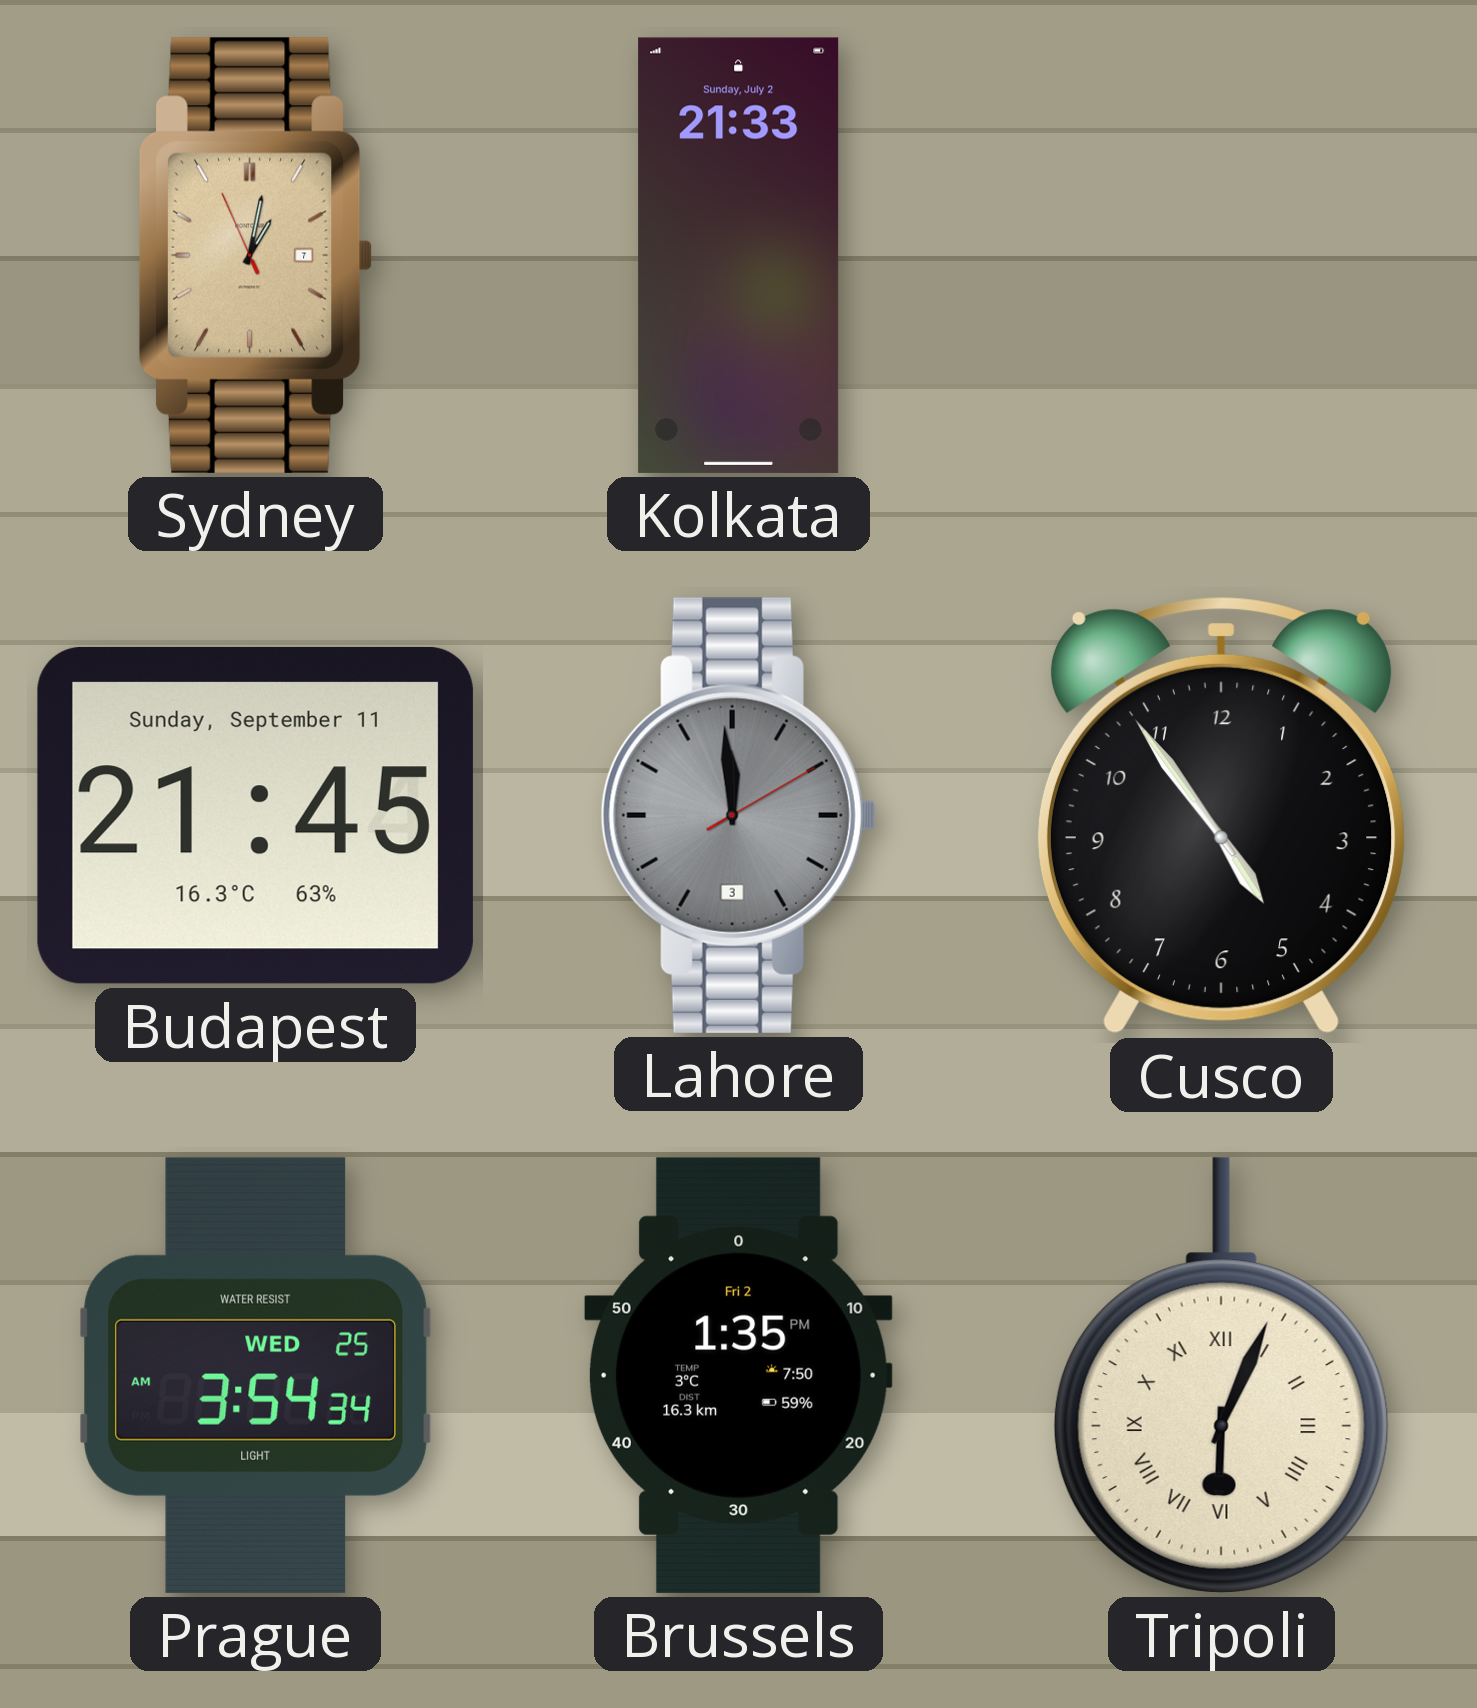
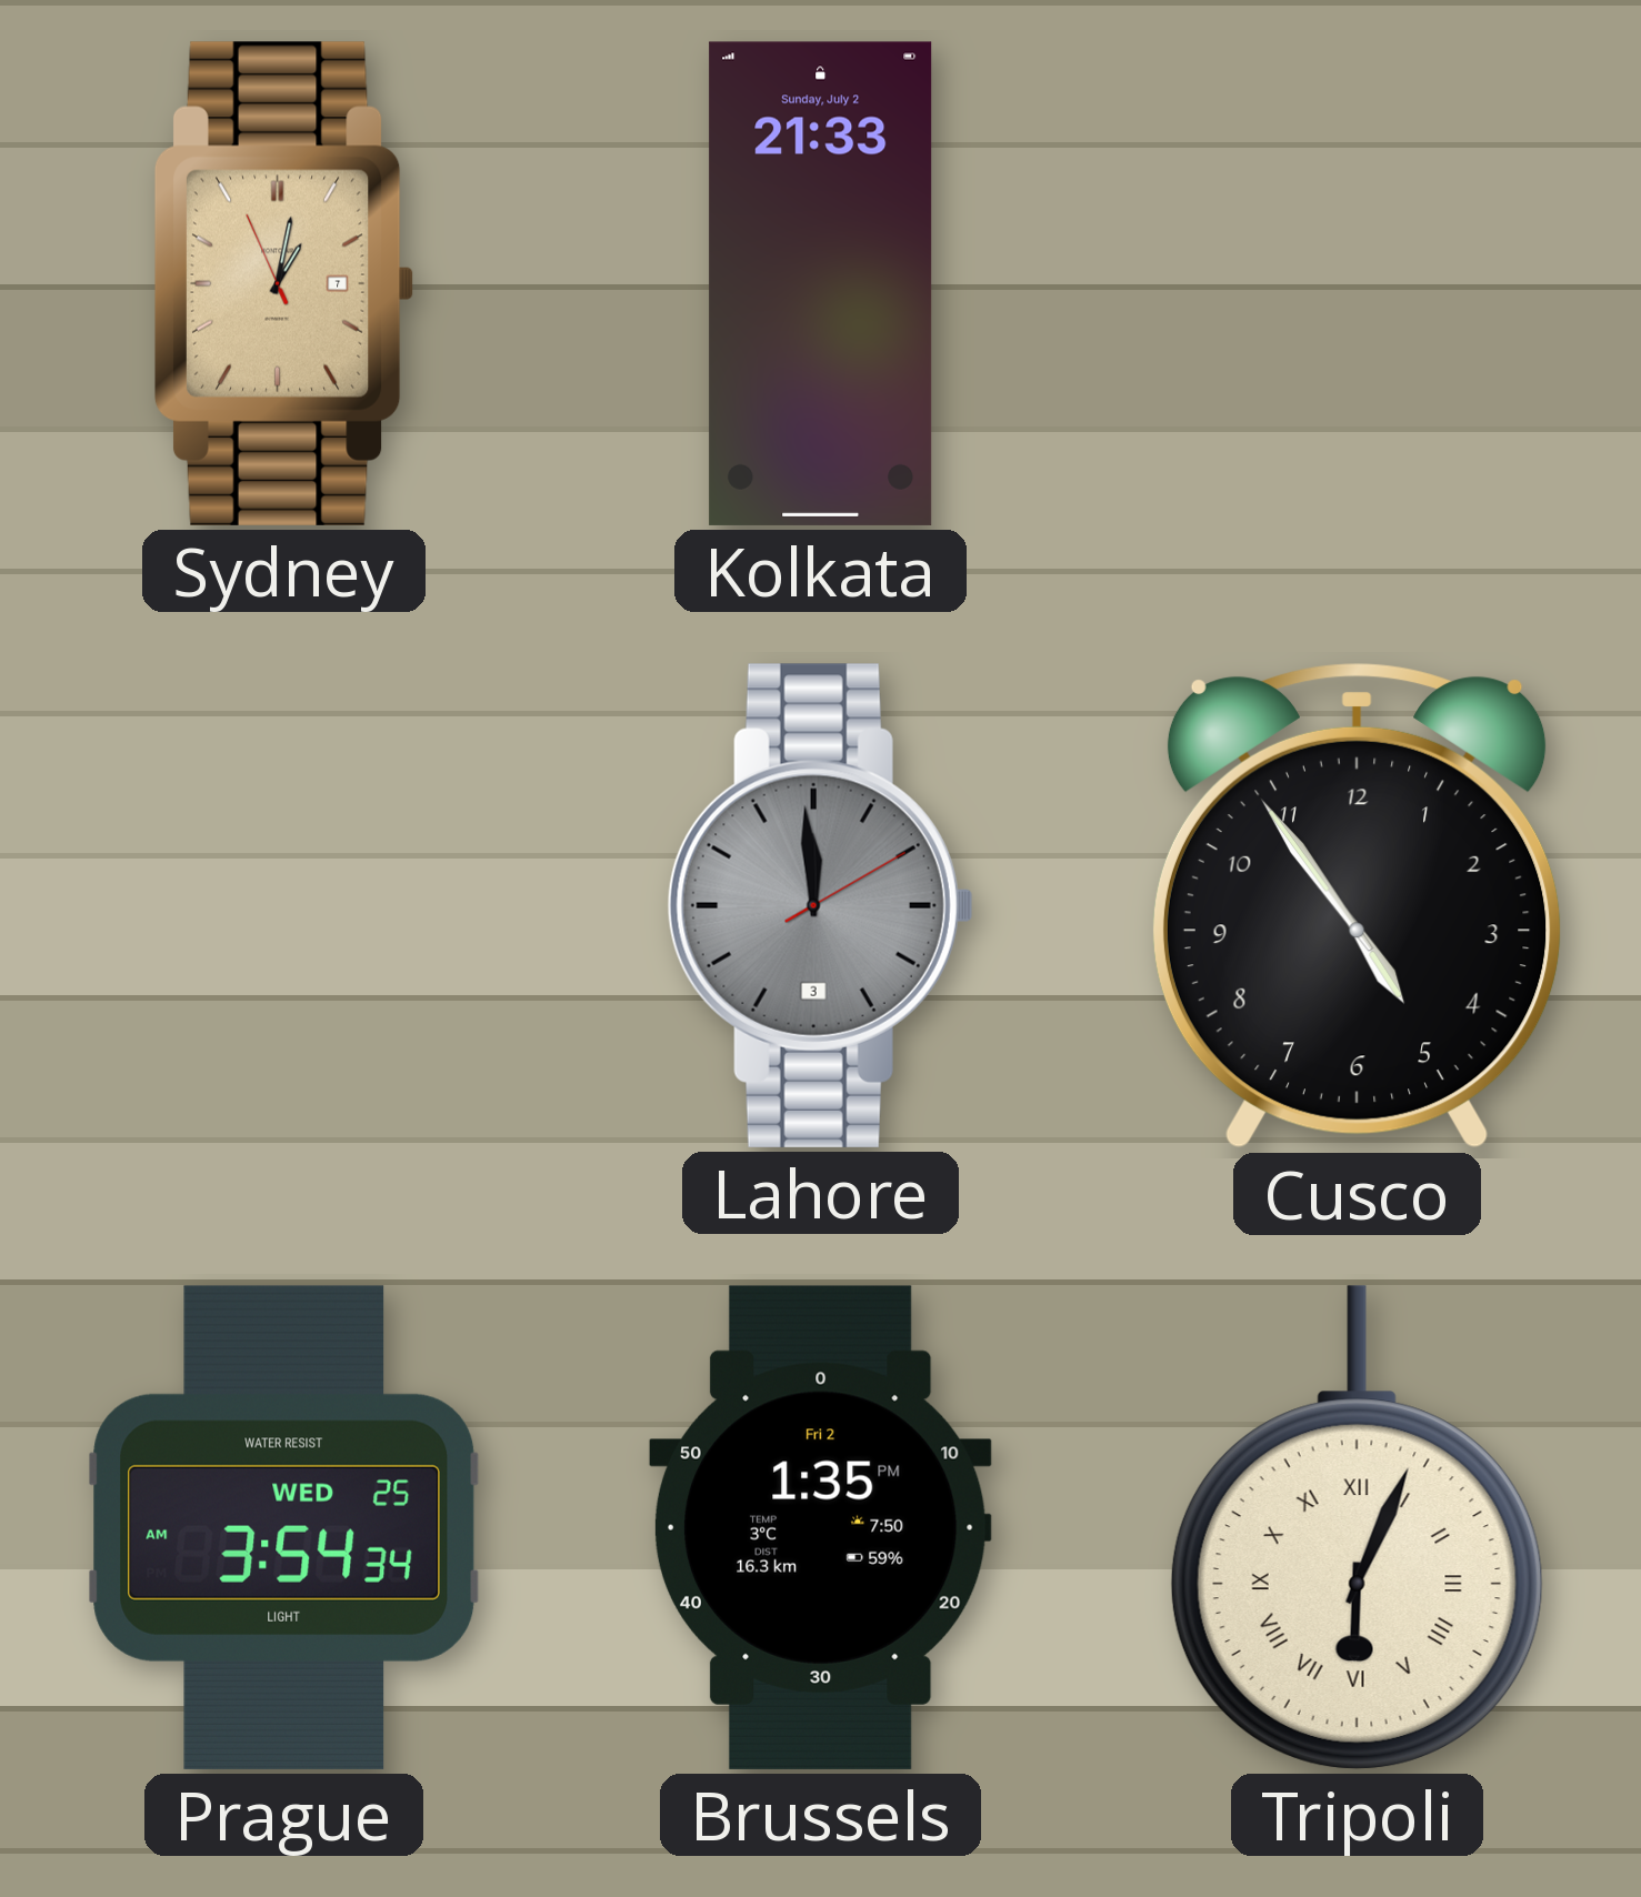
Budapest: 21:45 -> none (255, 815)
